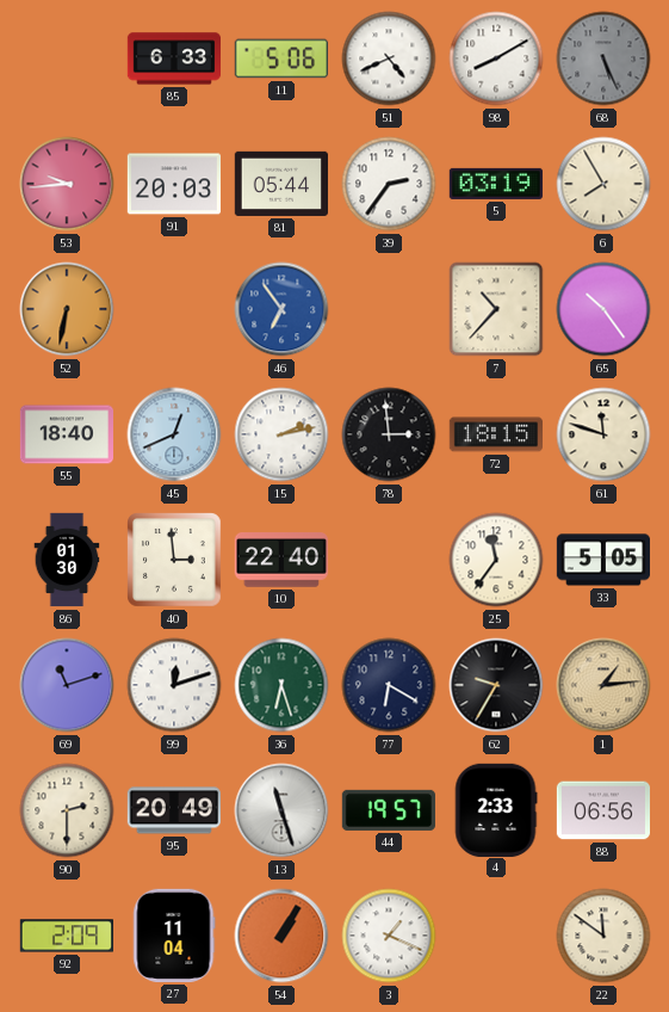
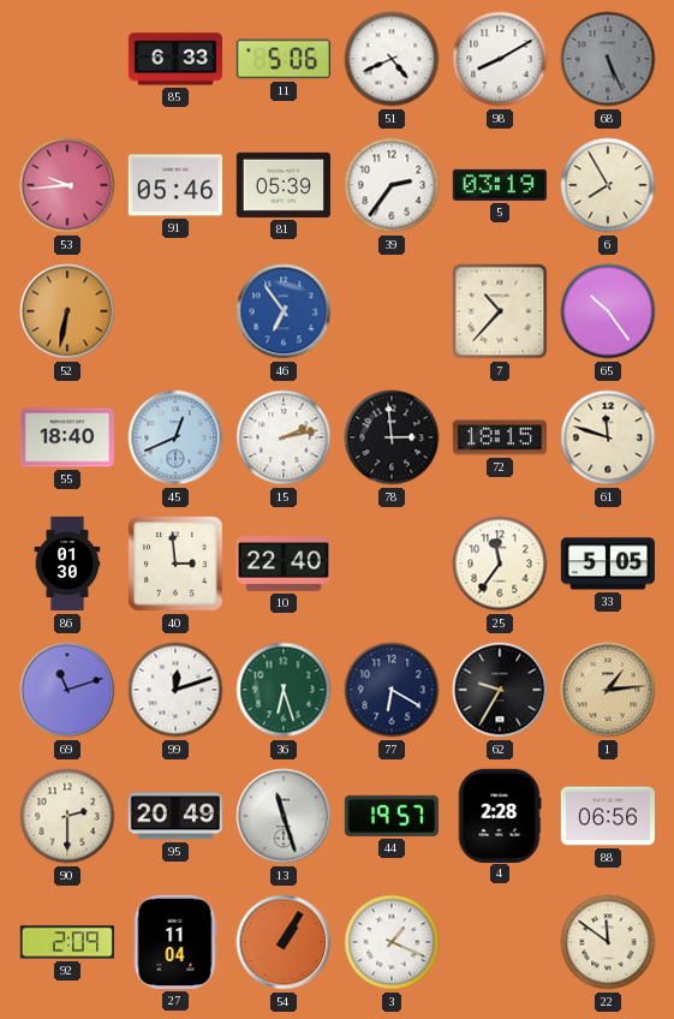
91: 20:03 -> 05:46 (174, 185)
81: 05:44 -> 05:39 (282, 185)
4: 2:33 -> 2:28 (500, 815)
